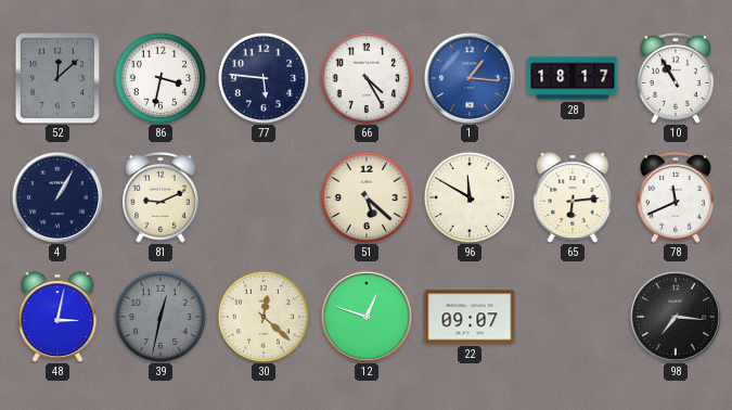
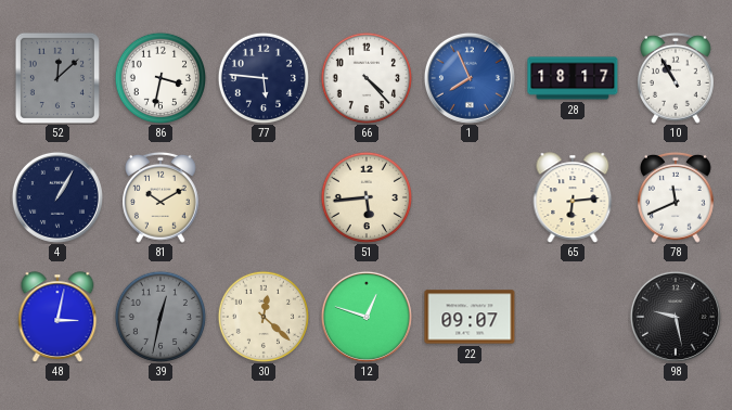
66: 4:25 -> 4:23 (365, 77)
1: 1:16 -> 7:56 (470, 78)
81: 9:11 -> 10:10 (162, 197)
51: 5:22 -> 5:44 (365, 196)
96: 11:50 -> none (468, 196)
98: 7:16 -> 9:28 (676, 317)
